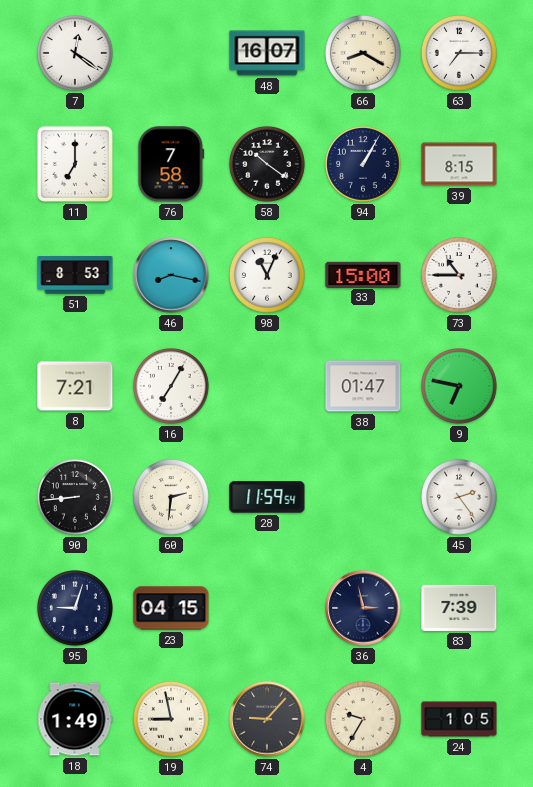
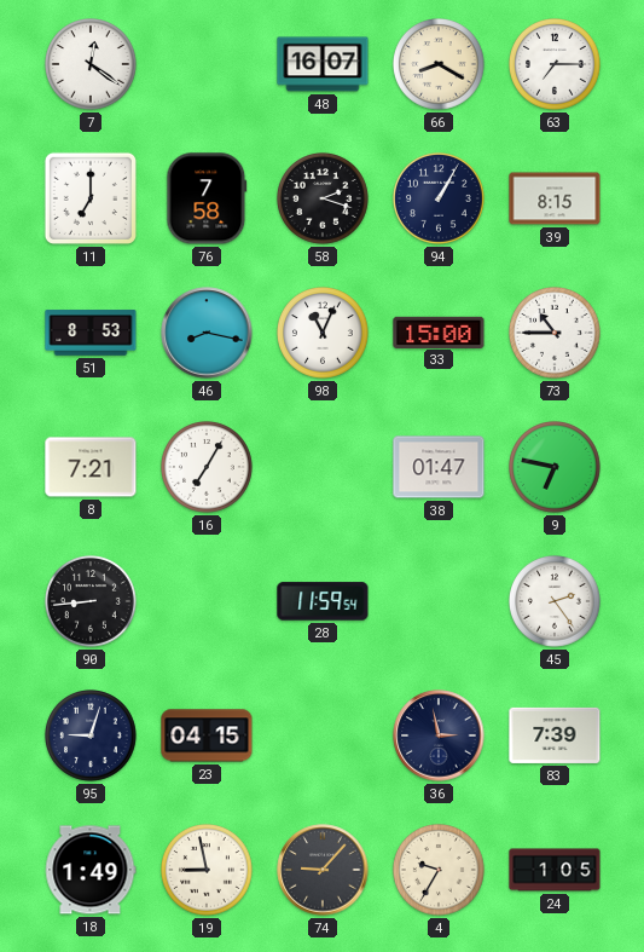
58: 10:21 -> 2:18 (324, 200)
60: 2:31 -> none (172, 498)
